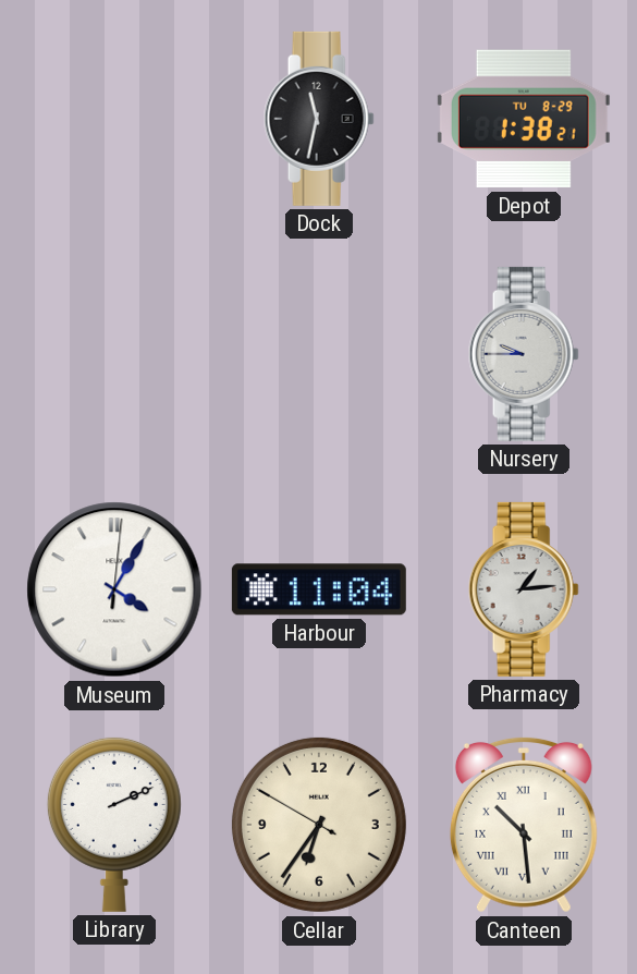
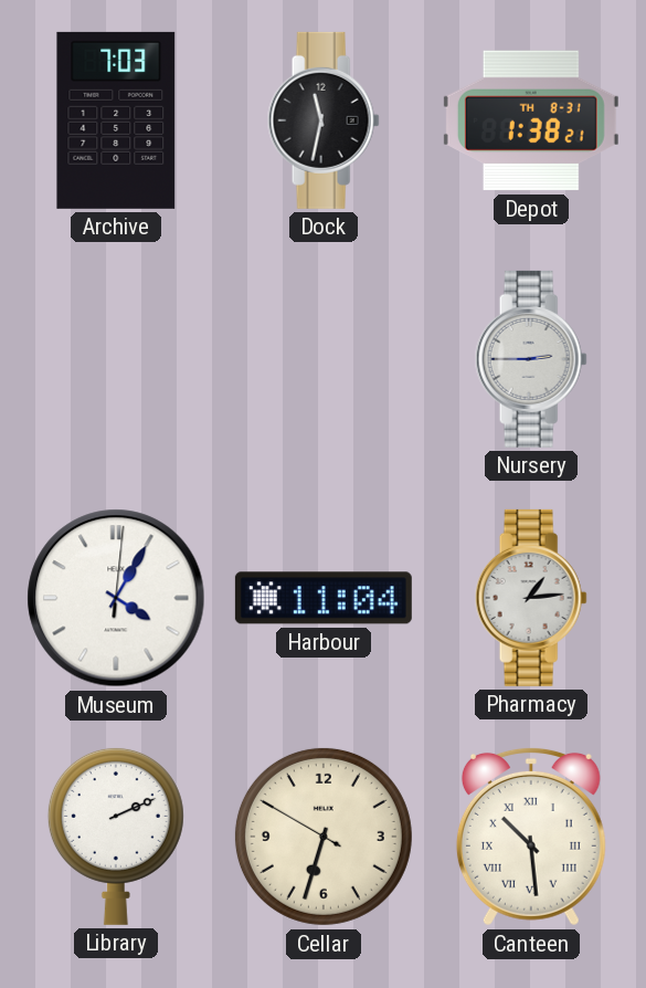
Archive: none -> 7:03 (116, 120)
Depot date: TU 8-29 -> TH 8-31 (531, 120)
Nursery: 9:45 -> 2:45 (531, 359)
Cellar: 6:35 -> 6:32 (324, 837)
